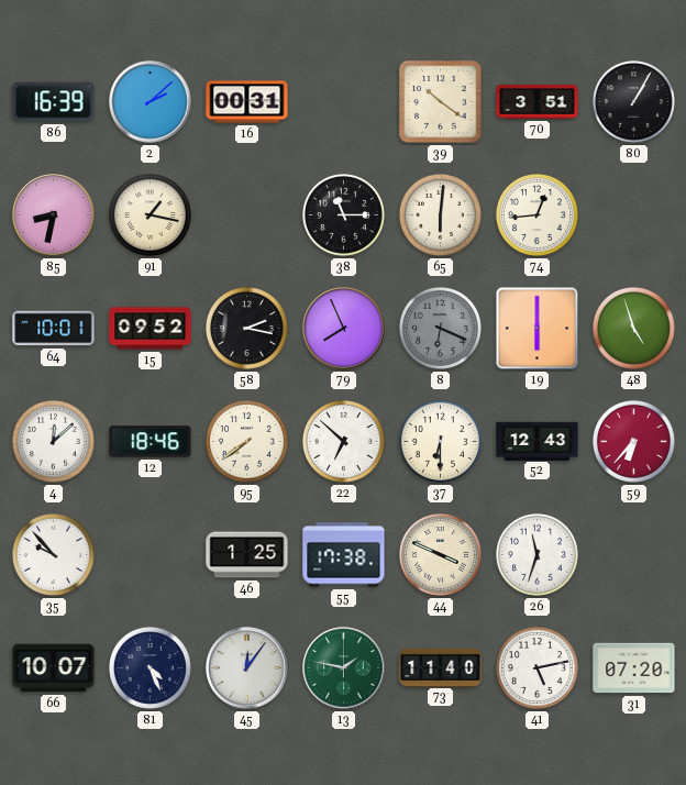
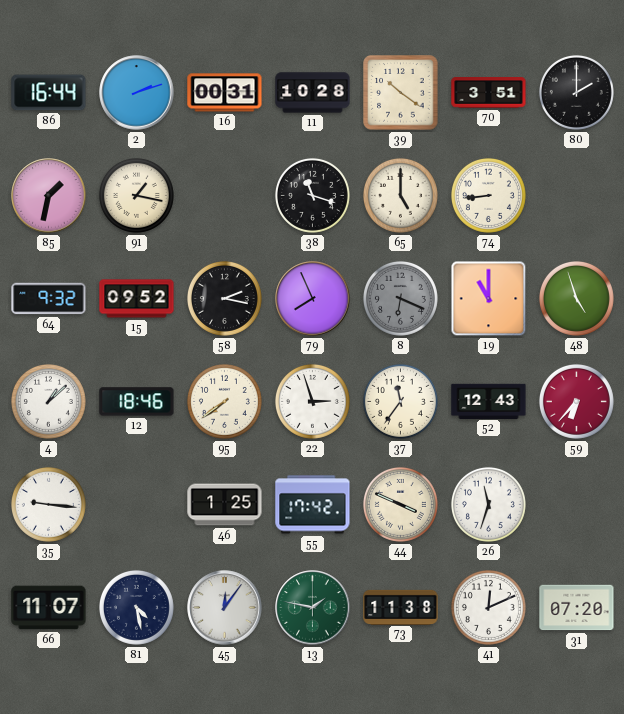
86: 16:39 -> 16:44 (49, 93)
2: 2:08 -> 2:12 (137, 93)
11: none -> 10:28 (313, 93)
80: 1:05 -> 2:00 (576, 92)
85: 8:32 -> 1:32 (49, 196)
38: 11:15 -> 11:18 (312, 195)
65: 6:01 -> 5:00 (400, 195)
74: 12:44 -> 8:44 (488, 195)
64: 10:01 -> 9:32 (49, 299)
19: 6:00 -> 11:00 (489, 299)
4: 12:08 -> 1:08 (48, 401)
22: 6:52 -> 2:57 (312, 401)
37: 6:30 -> 11:36 (400, 401)
35: 9:53 -> 9:16 (48, 504)
55: 17:38 -> 17:42 (313, 505)
66: 10:07 -> 11:07 (49, 608)
81: 4:26 -> 4:28 (136, 607)
73: 11:40 -> 11:38 (401, 607)
41: 5:13 -> 12:11 (488, 607)
